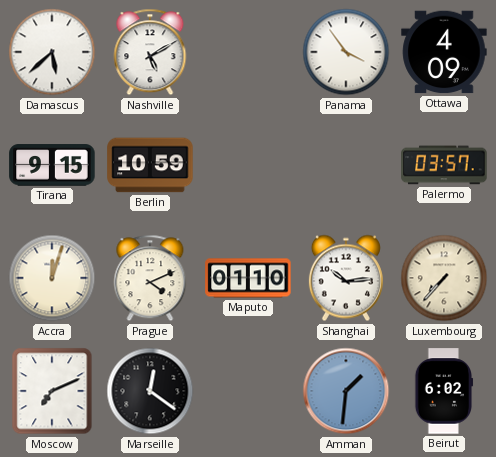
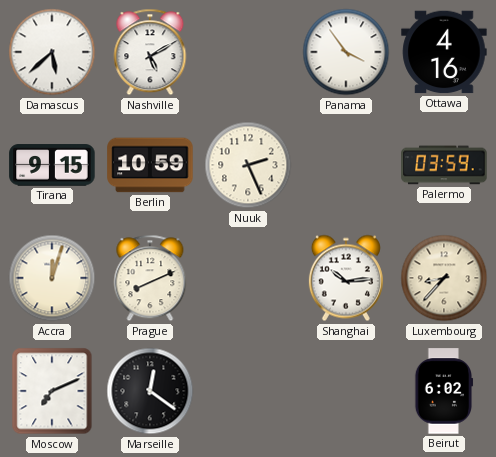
Ottawa: 4:09 -> 4:16 (444, 52)
Nuuk: none -> 2:26 (248, 165)
Palermo: 03:57 -> 03:59 (444, 165)
Prague: 4:11 -> 8:11 (150, 278)
Maputo: 01:10 -> none (248, 278)
Luxembourg: 7:37 -> 8:37 (444, 278)
Amman: 1:31 -> none (346, 391)
